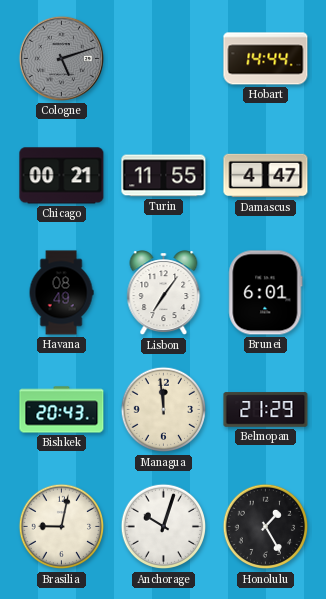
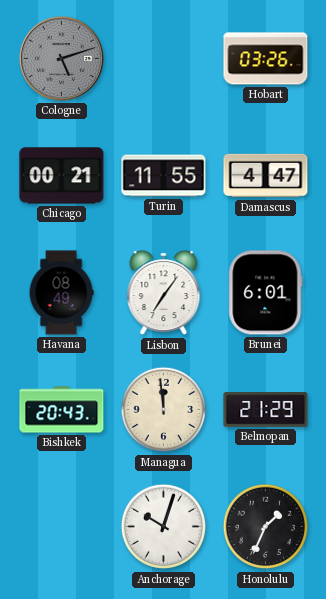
Hobart: 14:44 -> 03:26 (266, 59)
Brasilia: 9:02 -> none (62, 527)
Honolulu: 1:25 -> 1:34 (266, 527)
